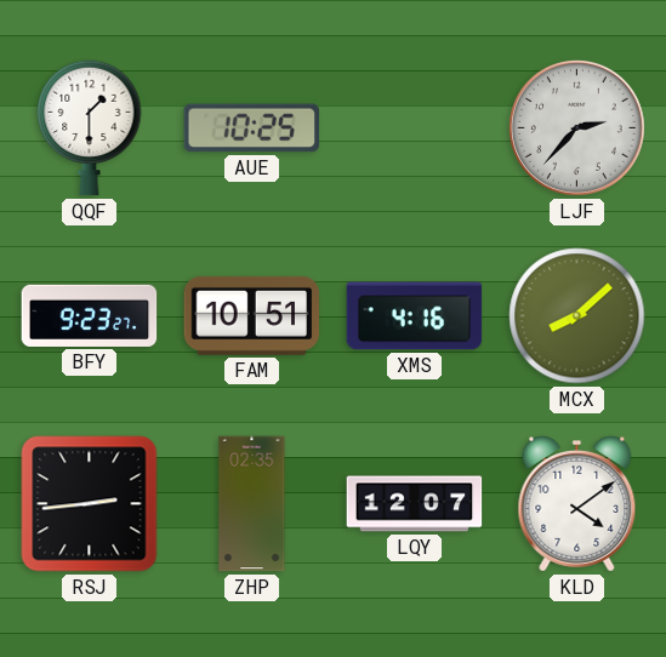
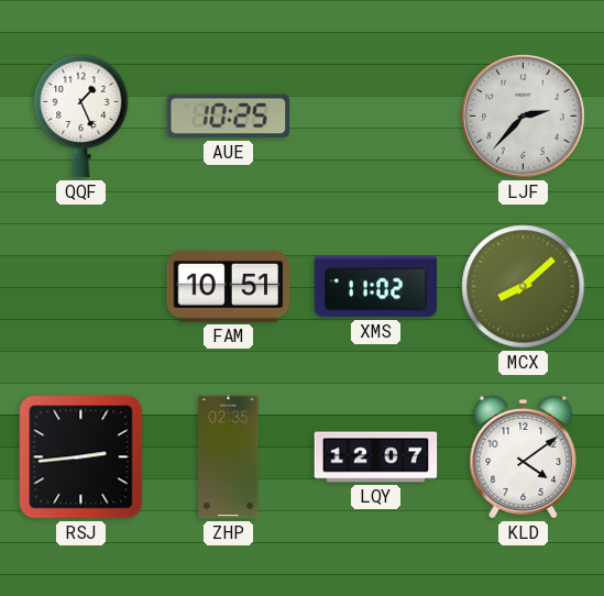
QQF: 1:30 -> 1:26 (81, 115)
BFY: 9:23 -> none (90, 315)
XMS: 4:16 -> 11:02 (376, 287)
